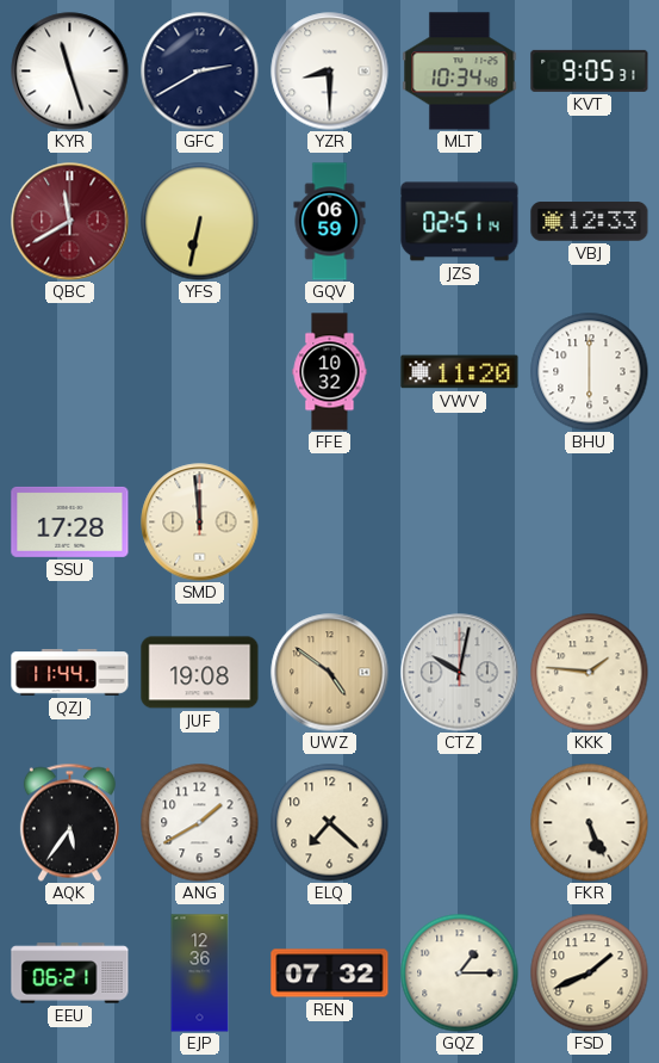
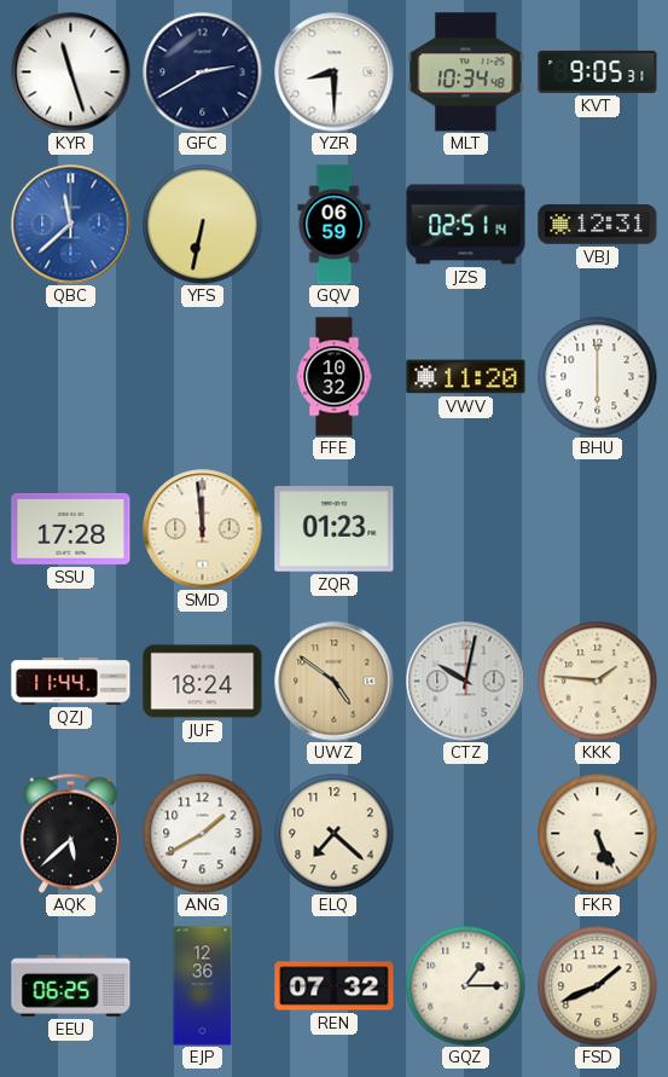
QBC: 11:40 -> 11:38 (71, 225)
QBC dial: burgundy -> blue (71, 225)
VBJ: 12:33 -> 12:31 (598, 225)
ZQR: none -> 01:23 (335, 529)
JUF: 19:08 -> 18:24 (203, 682)
AQK: 5:36 -> 5:38 (70, 833)
EEU: 06:21 -> 06:25 (71, 986)
